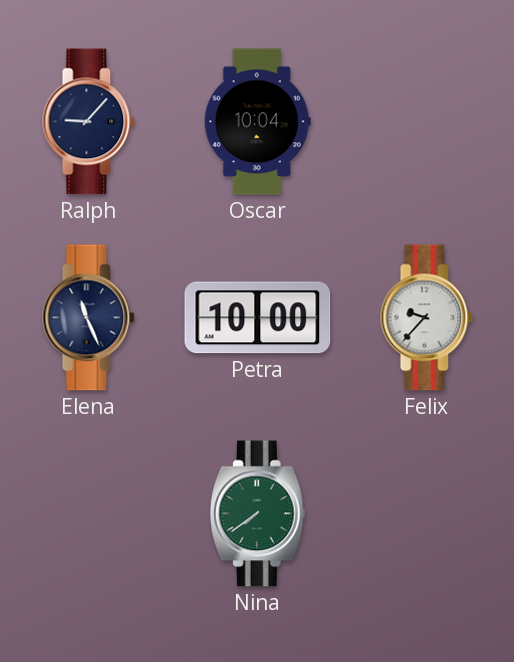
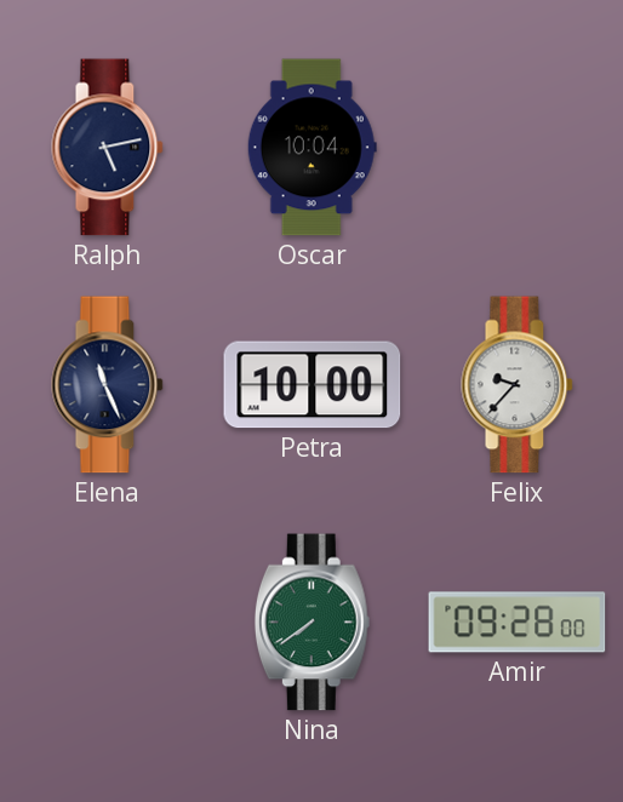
Ralph: 9:07 -> 5:13 (108, 148)
Amir: none -> 09:28 (518, 623)
